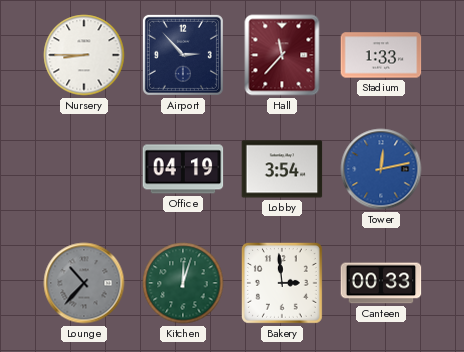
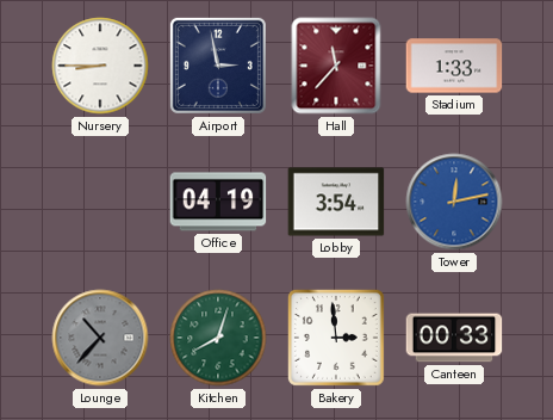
Airport: 2:53 -> 2:58 (218, 66)
Kitchen: 12:03 -> 8:03 (218, 338)
